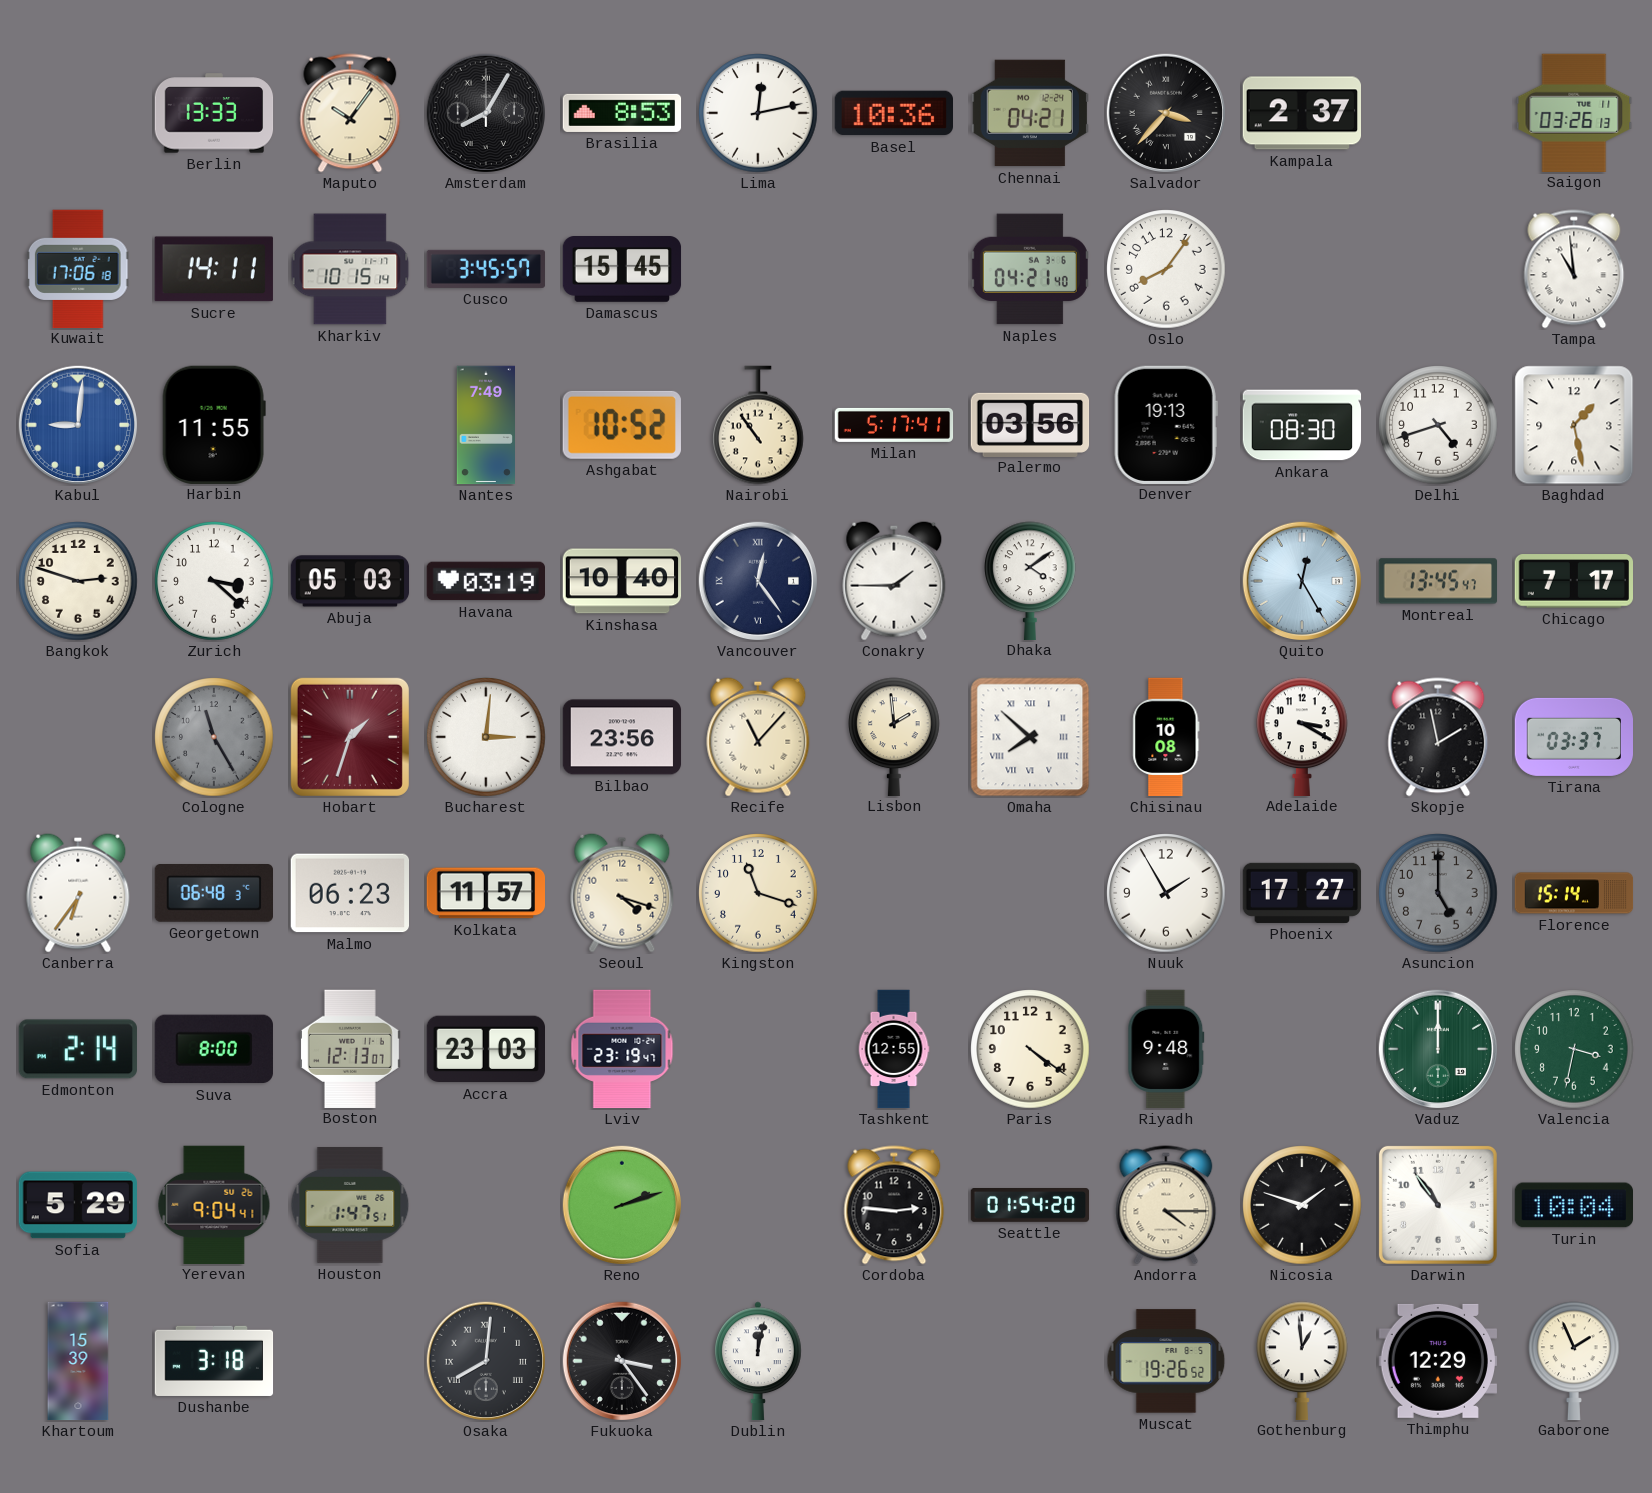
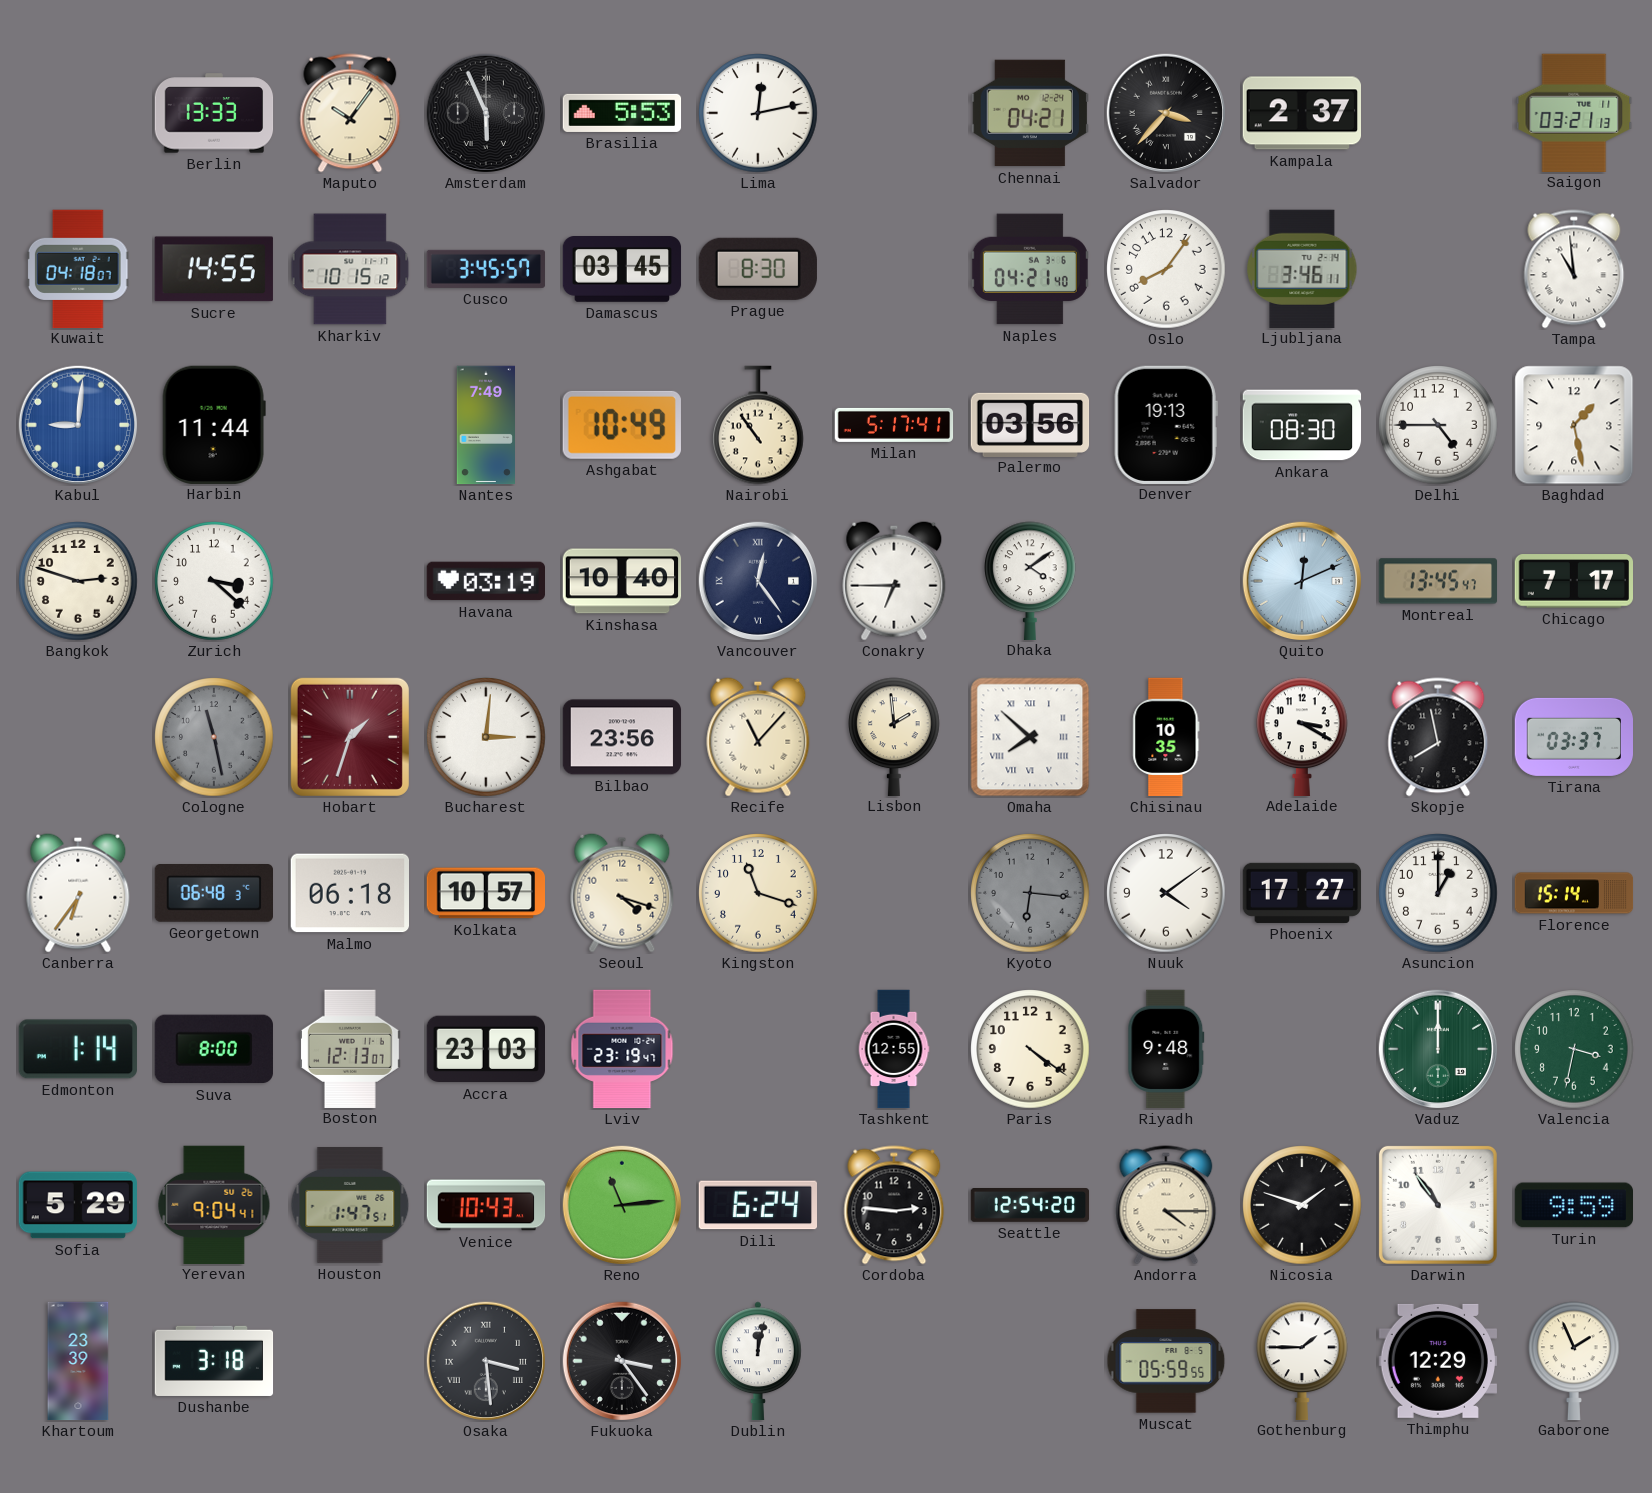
Amsterdam: 8:05 -> 5:56 (486, 113)
Brasilia: 8:53 -> 5:53 (622, 113)
Basel: 10:36 -> none (893, 113)
Saigon: 03:26 -> 03:21 (1574, 112)
Kuwait: 17:06 -> 04:18 (78, 268)
Sucre: 14:11 -> 14:55 (214, 269)
Kharkiv: 10:15:14 -> 10:15:12 (350, 269)
Damascus: 15:45 -> 03:45 (622, 269)
Prague: none -> 8:30 (758, 269)
Ljubljana: none -> 3:46 (1302, 268)
Harbin: 11:55 -> 11:44 (214, 424)
Ashgabat: 10:52 -> 10:49 (622, 425)
Delhi: 4:42 -> 4:45 (1438, 425)
Abuja: 05:03 -> none (350, 581)
Conakry: 1:45 -> 6:45 (894, 581)
Quito: 12:25 -> 12:11 (1302, 581)
Cologne: 11:25 -> 11:28 (214, 737)
Chisinau: 10:08 -> 10:35 (1166, 737)
Skopje: 1:58 -> 7:58 (1438, 737)
Malmo: 06:23 -> 06:18 (349, 893)
Kolkata: 11:57 -> 10:57 (485, 893)
Kyoto: none -> 6:16 (1030, 893)
Nuuk: 1:55 -> 4:09 (1166, 893)
Asuncion: 5:00 -> 1:00 (1438, 893)
Asuncion dial: grey -> white (1438, 893)
Edmonton: 2:14 -> 1:14 (78, 1049)
Venice: none -> 10:43 (486, 1205)
Reno: 2:12 -> 11:14 (622, 1205)
Dili: none -> 6:24 (757, 1205)
Seattle: 01:54 -> 12:54 (1030, 1206)
Turin: 10:04 -> 9:59 (1573, 1205)
Khartoum: 15:39 -> 23:39 (78, 1361)
Osaka: 8:01 -> 3:29 (486, 1361)
Muscat: 19:26 -> 05:59 (1166, 1361)
Gothenburg: 12:59 -> 1:45 (1303, 1360)
